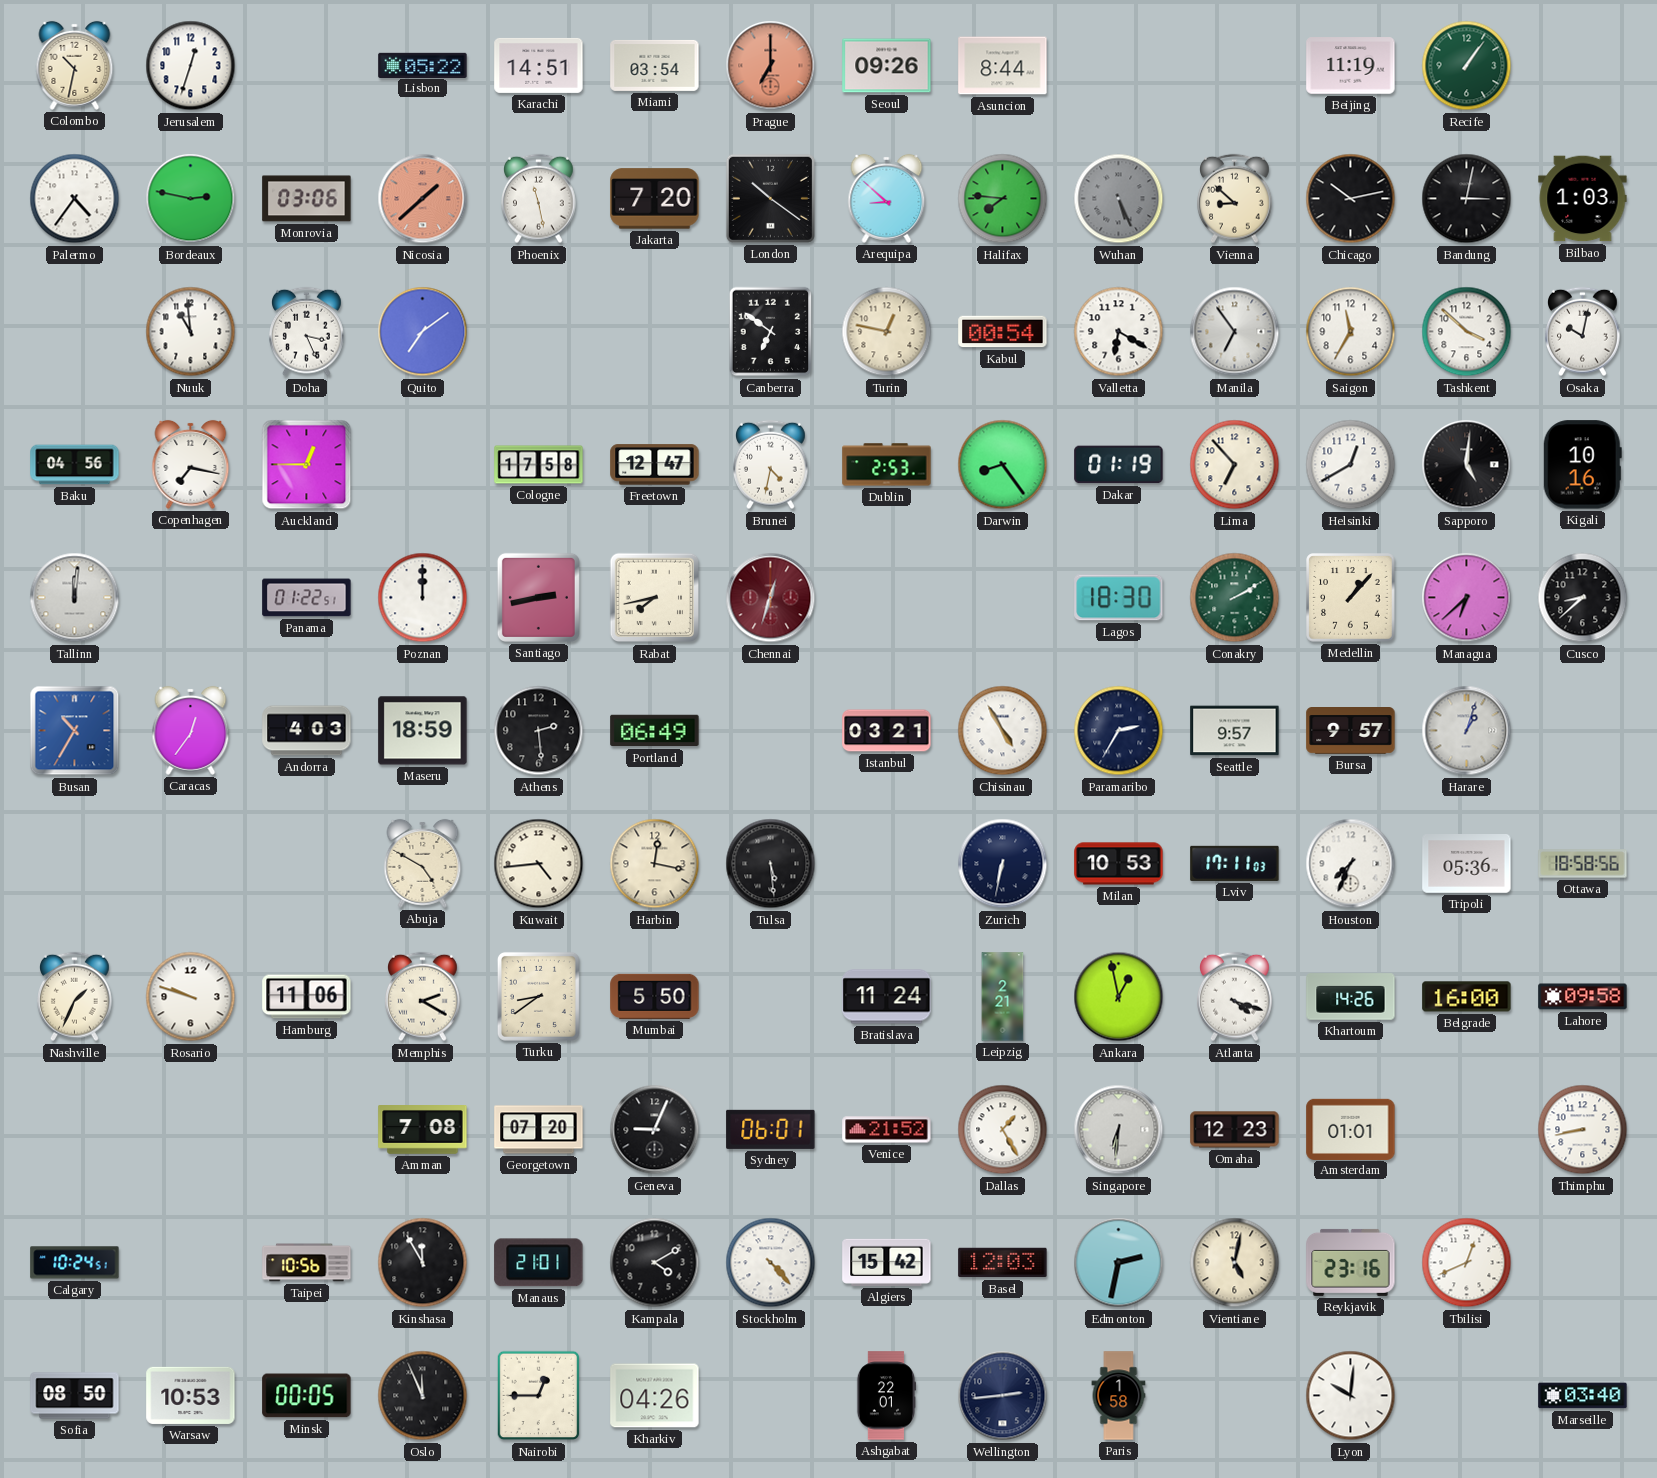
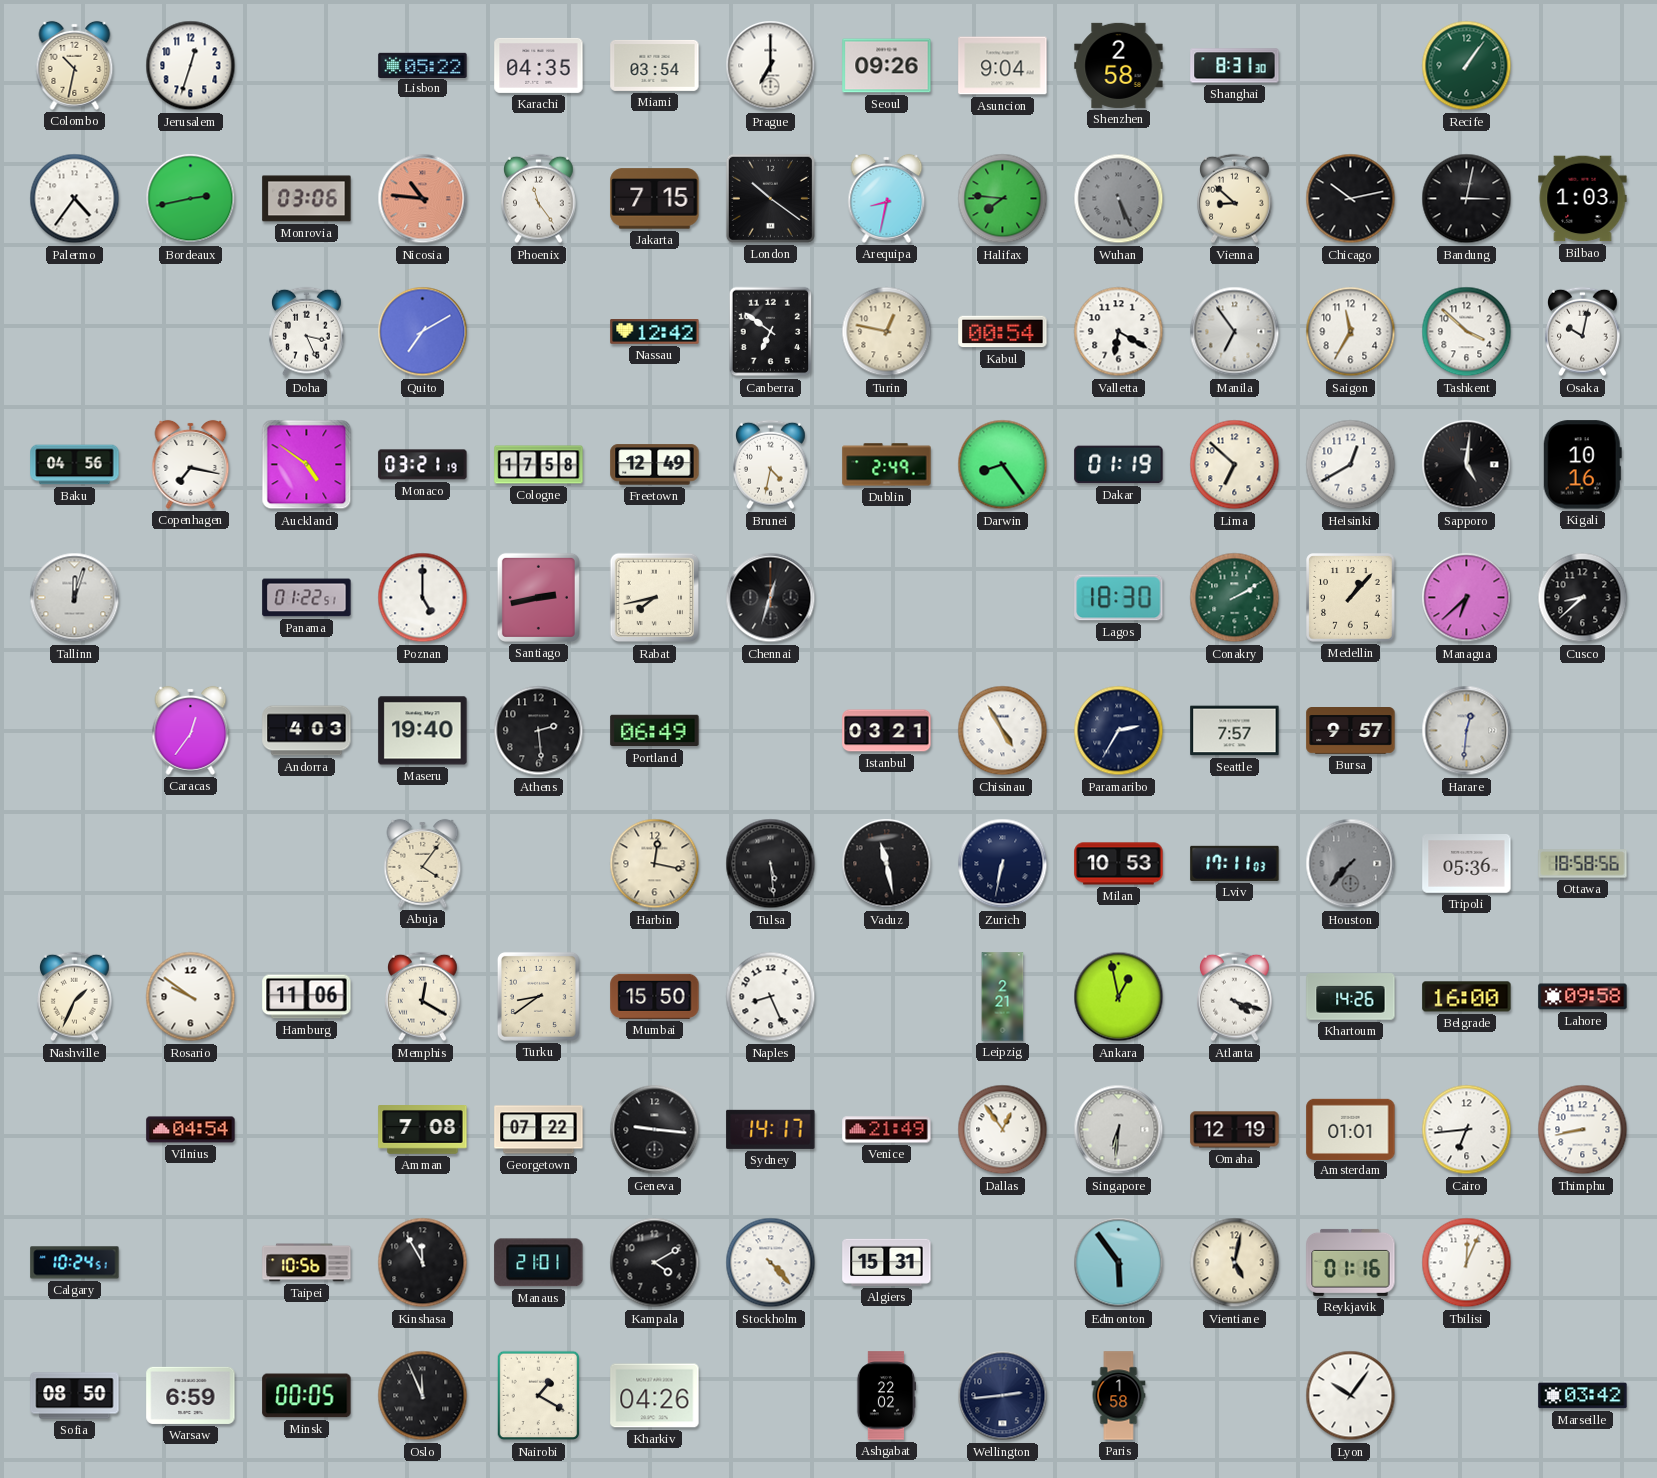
Karachi: 14:51 -> 04:35 (539, 65)
Prague dial: salmon -> white (771, 66)
Asuncion: 8:44 -> 9:04 (1003, 66)
Shenzhen: none -> 2:58 (1119, 65)
Shanghai: none -> 8:31 (1235, 66)
Beijing: 11:19 -> none (1351, 66)
Bordeaux: 2:47 -> 2:43 (191, 199)
Nicosia: 1:38 -> 10:46 (423, 199)
Phoenix: 11:28 -> 11:24 (539, 199)
Jakarta: 7:20 -> 7:15 (655, 199)
Arequipa: 8:52 -> 8:32 (887, 198)
Nuuk: 10:59 -> none (191, 332)
Quito: 7:09 -> 7:10 (423, 332)
Nassau: none -> 12:42 (655, 332)
Auckland: 12:45 -> 4:51 (307, 465)
Monaco: none -> 03:21 (423, 465)
Freetown: 12:47 -> 12:49 (655, 465)
Dublin: 2:53 -> 2:49 (887, 465)
Lima: 6:53 -> 6:52 (1235, 465)
Tallinn: 12:01 -> 12:03 (75, 598)
Poznan: 12:00 -> 5:00 (423, 598)
Chennai dial: burgundy -> black (771, 598)
Busan: 10:35 -> none (75, 731)
Maseru: 18:59 -> 19:40 (423, 731)
Seattle: 9:57 -> 7:57 (1235, 731)
Harare: 1:03 -> 12:31 (1467, 731)
Abuja: 4:50 -> 4:06 (423, 863)
Kuwait: 4:44 -> none (539, 864)
Vaduz: none -> 11:28 (887, 864)
Houston: 7:34 -> 7:37 (1351, 864)
Houston dial: white -> grey (1351, 864)
Rosario: 9:48 -> 9:51 (191, 997)
Memphis: 2:20 -> 12:20 (423, 997)
Mumbai: 5:50 -> 15:50 (655, 996)
Naples: none -> 8:26 (771, 997)
Bratislava: 11:24 -> none (887, 997)
Vilnius: none -> 04:54 (191, 1130)
Georgetown: 07:20 -> 07:22 (539, 1130)
Geneva: 9:04 -> 9:16 (655, 1130)
Sydney: 06:01 -> 14:17 (771, 1129)
Venice: 21:52 -> 21:49 (887, 1130)
Dallas: 1:25 -> 12:54 (1003, 1130)
Omaha: 12:23 -> 12:19 (1235, 1130)
Cairo: none -> 6:44 (1467, 1130)
Algiers: 15:42 -> 15:31 (887, 1262)
Basel: 12:03 -> none (1003, 1263)
Edmonton: 2:32 -> 5:54 (1119, 1263)
Reykjavik: 23:16 -> 01:16 (1351, 1262)
Tbilisi: 12:41 -> 12:04 (1467, 1263)
Warsaw: 10:53 -> 6:59 (191, 1395)
Nairobi: 12:45 -> 1:20 (539, 1396)
Ashgabat: 22:01 -> 22:02 (886, 1396)
Lyon: 10:01 -> 10:06 (1351, 1396)
Marseille: 03:40 -> 03:42 (1583, 1396)
